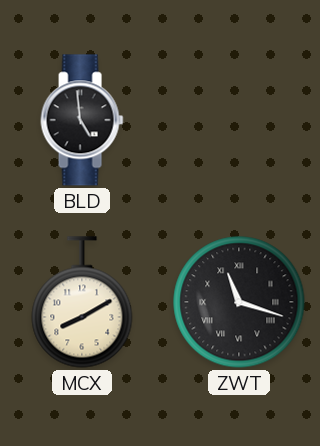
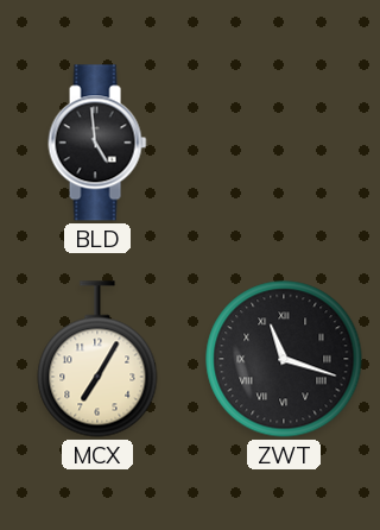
MCX: 8:10 -> 7:05 (97, 359)
